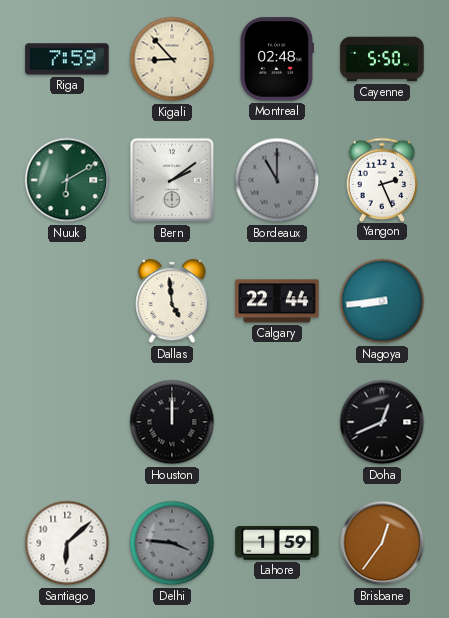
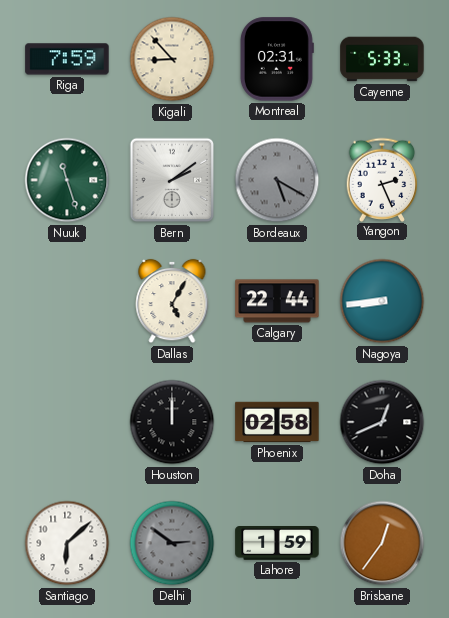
Montreal: 02:48 -> 02:31 (277, 59)
Cayenne: 5:50 -> 5:33 (382, 59)
Nuuk: 6:10 -> 11:27 (67, 180)
Bordeaux: 11:00 -> 5:20 (277, 180)
Dallas: 4:59 -> 5:05 (172, 301)
Phoenix: none -> 02:58 (277, 422)
Delhi: 3:46 -> 2:51 (172, 543)
